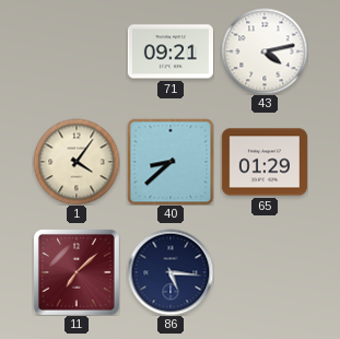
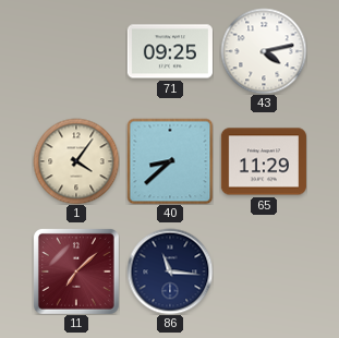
71: 09:21 -> 09:25 (170, 51)
65: 01:29 -> 11:29 (264, 161)
86: 5:16 -> 11:16 (170, 271)
